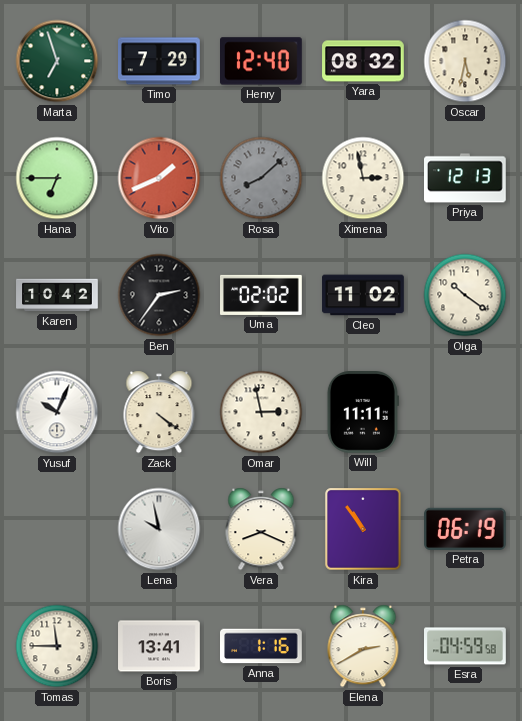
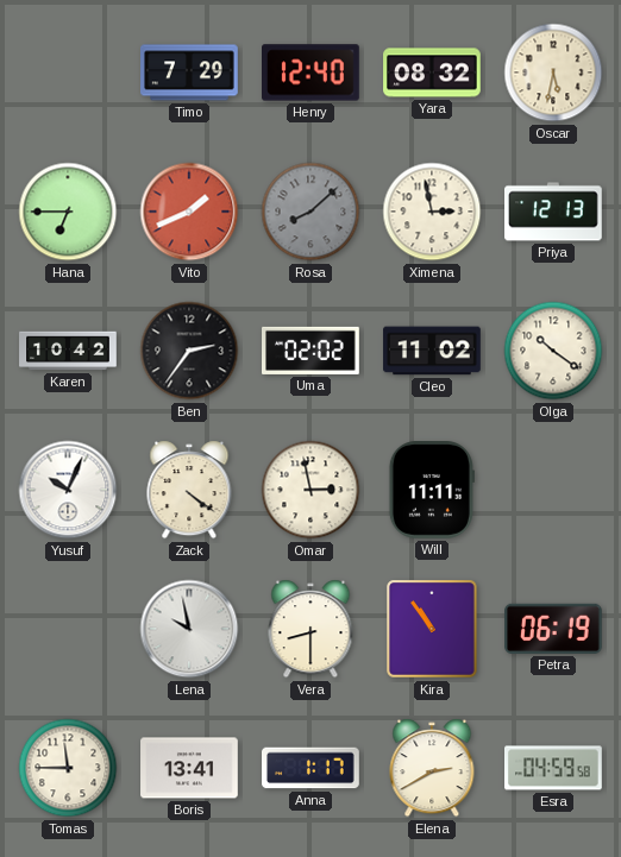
Marta: 6:57 -> none (57, 61)
Vera: 8:19 -> 8:30 (310, 629)
Anna: 1:16 -> 1:17 (312, 768)
